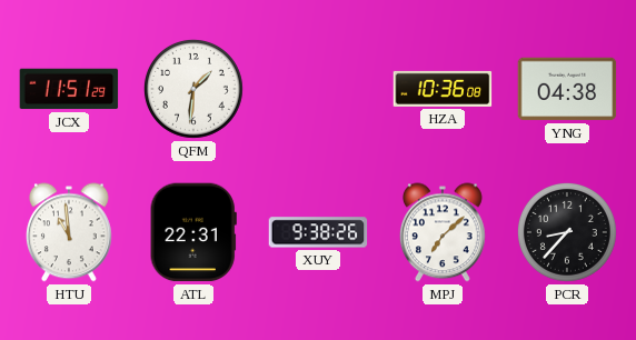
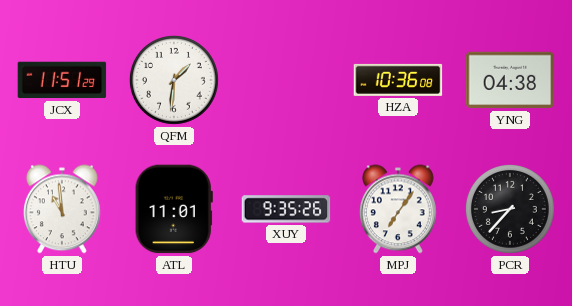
ATL: 22:31 -> 11:01 (174, 209)
XUY: 9:38 -> 9:35 (286, 209)
MPJ: 7:08 -> 7:06 (398, 209)
